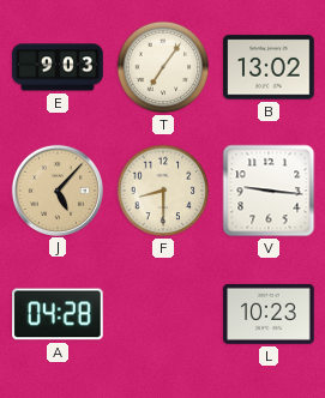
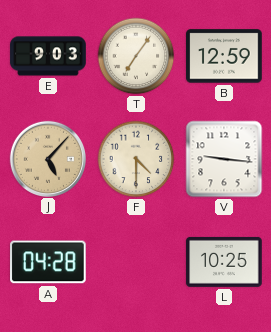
B: 13:02 -> 12:59 (224, 56)
F: 8:30 -> 4:30 (136, 159)
L: 10:23 -> 10:25 (224, 262)
